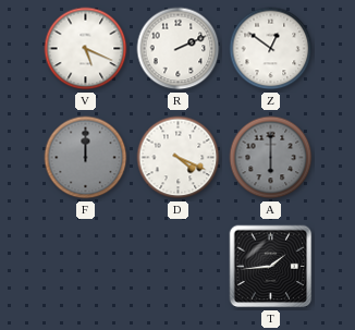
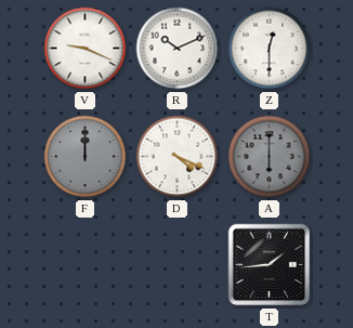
V: 5:19 -> 9:19 (86, 49)
R: 2:11 -> 10:11 (178, 49)
Z: 12:51 -> 12:30 (270, 49)
